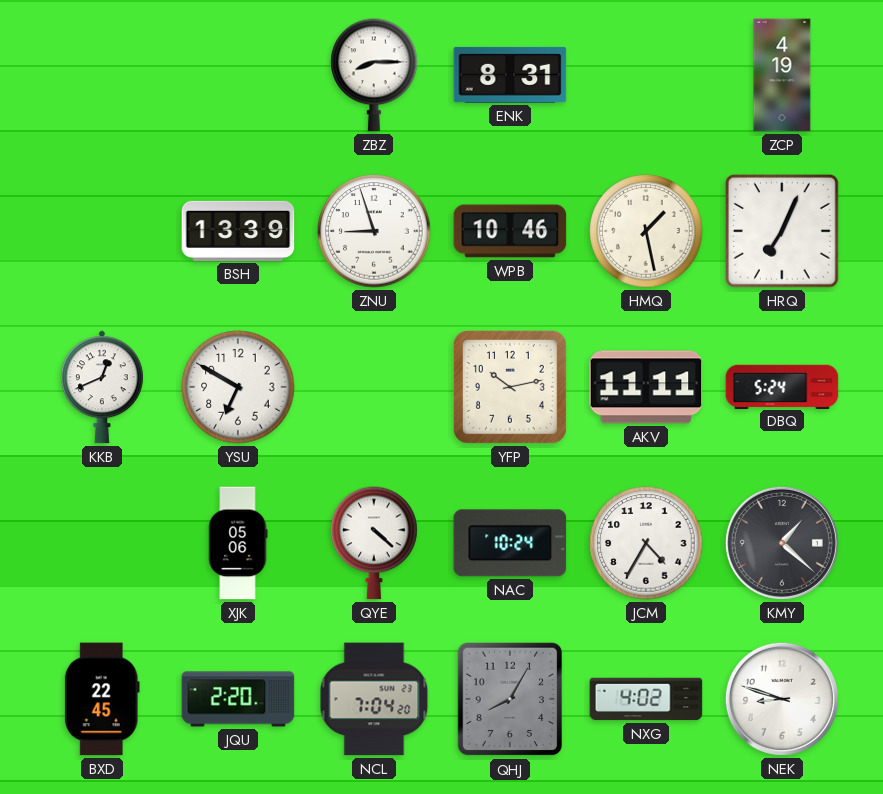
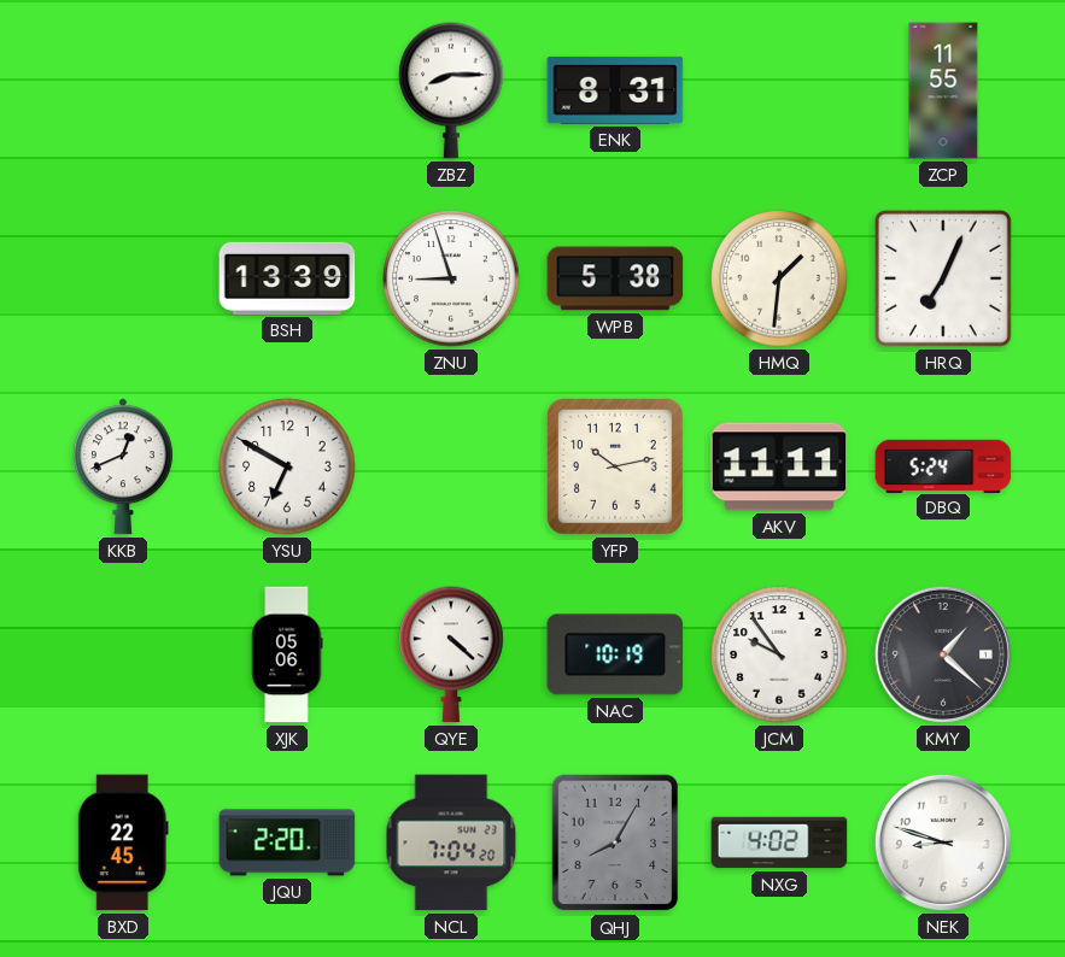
ZCP: 4:19 -> 11:55 (943, 90)
WPB: 10:46 -> 5:38 (615, 278)
HMQ: 1:28 -> 1:31 (779, 278)
NAC: 10:24 -> 10:19 (615, 654)
JCM: 4:35 -> 9:54 (779, 654)
